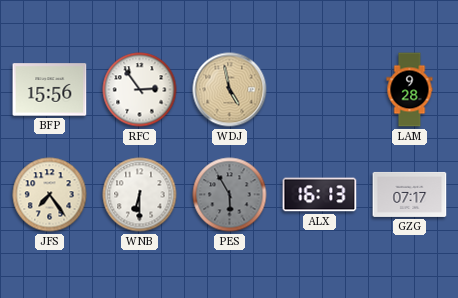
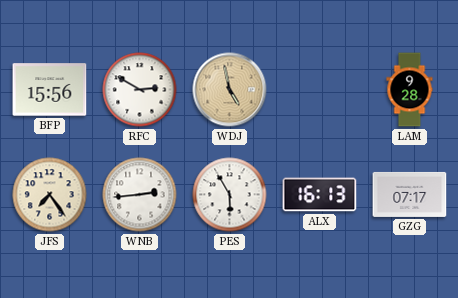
RFC: 2:54 -> 2:50 (140, 90)
WNB: 6:30 -> 2:44 (140, 195)
PES dial: grey -> white (230, 195)
